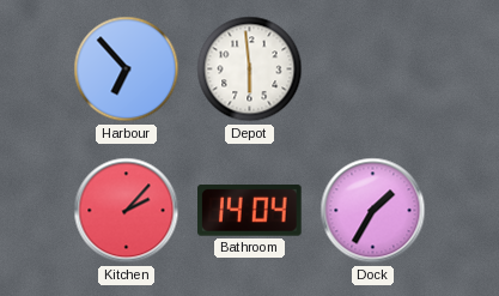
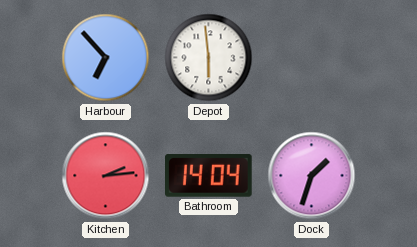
Kitchen: 2:07 -> 2:14 (106, 176)
Dock: 1:35 -> 1:33 (312, 176)
